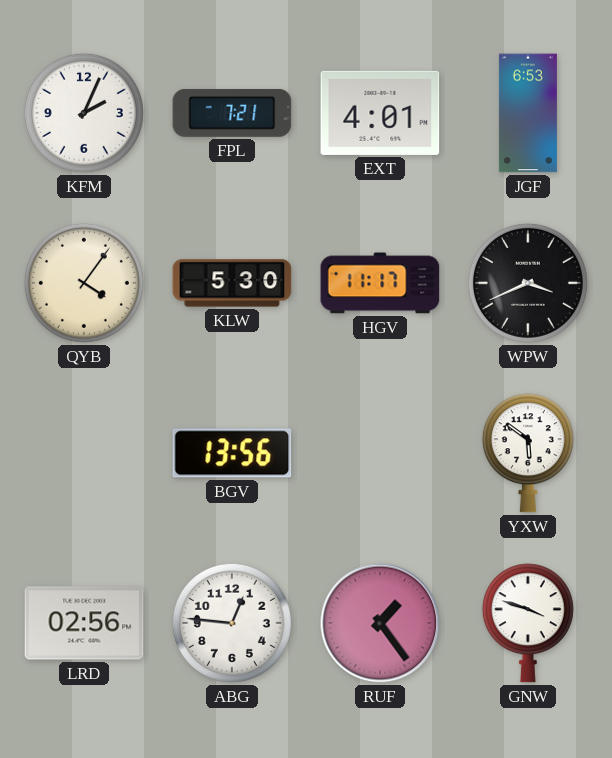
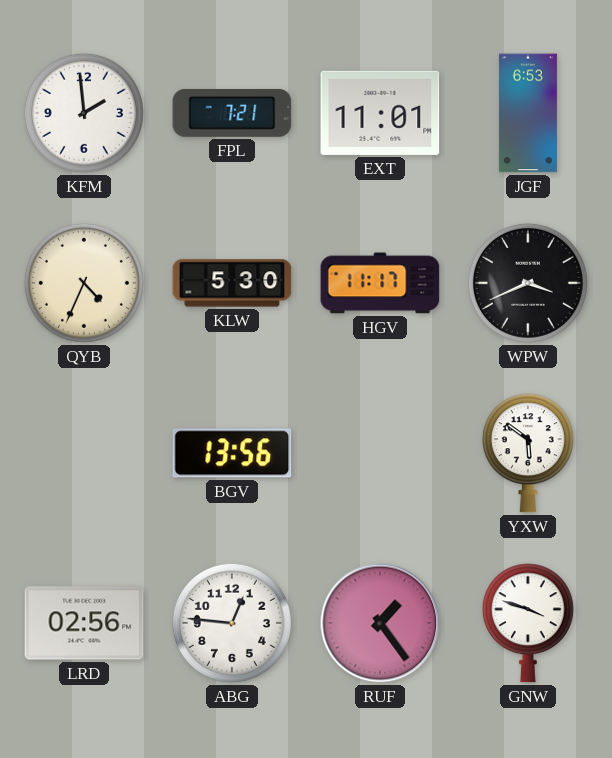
KFM: 2:04 -> 1:59 (84, 113)
EXT: 4:01 -> 11:01 (380, 113)
QYB: 4:06 -> 4:34 (84, 283)
